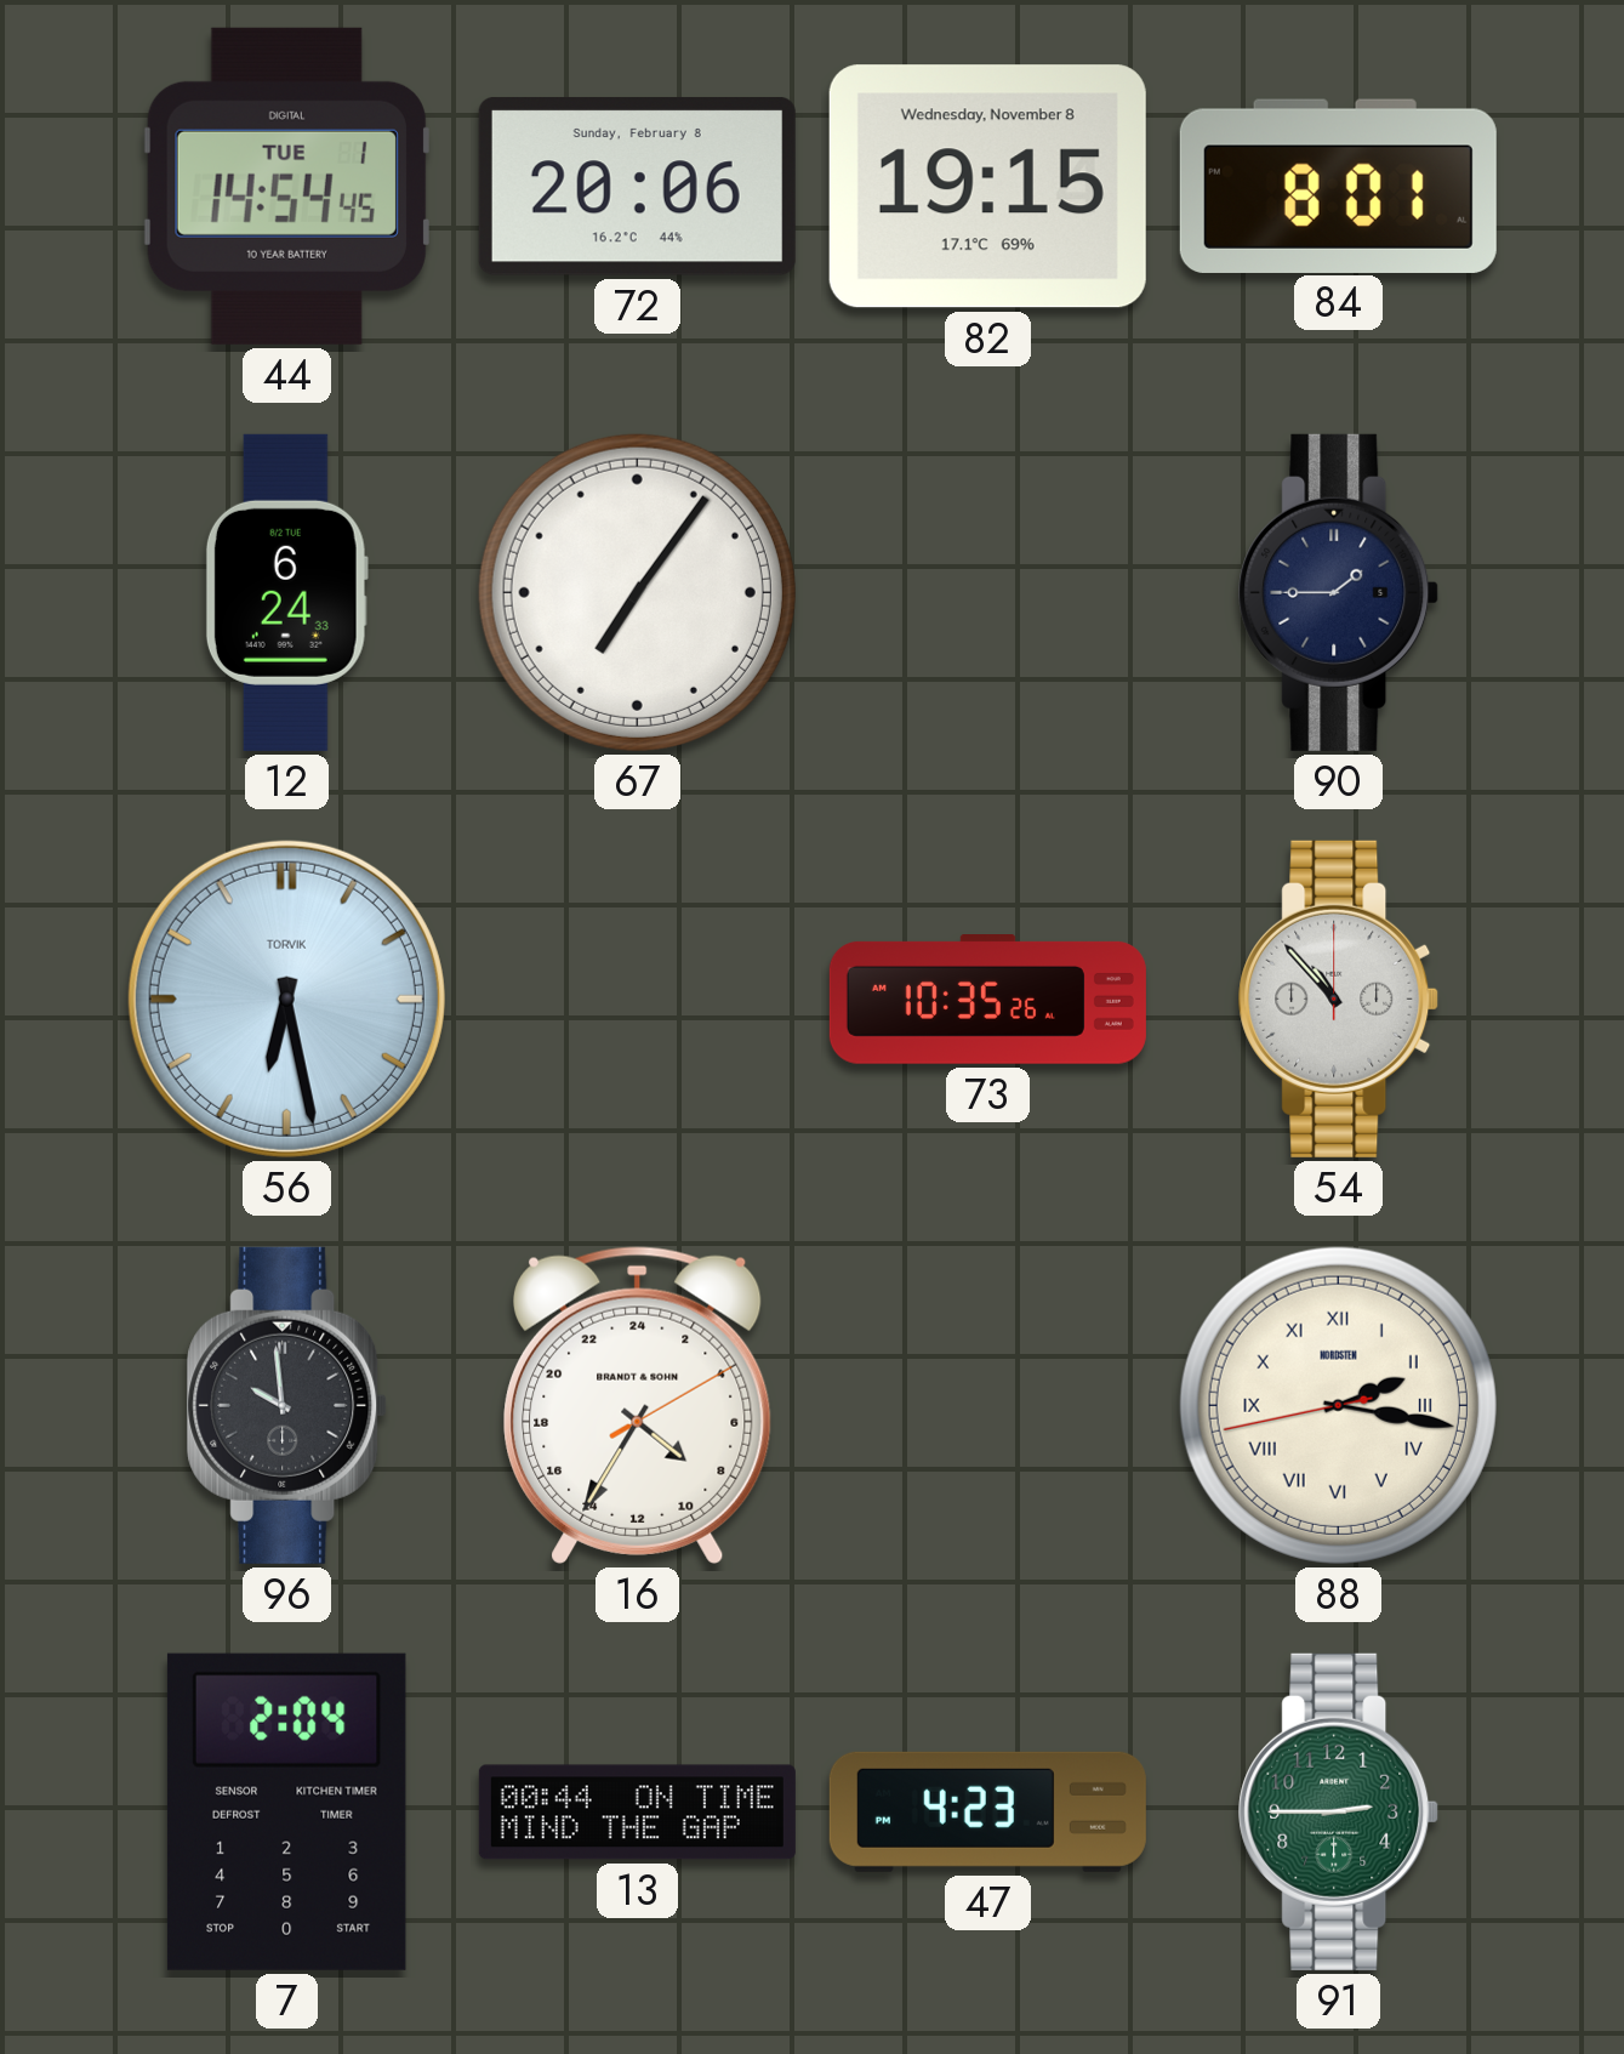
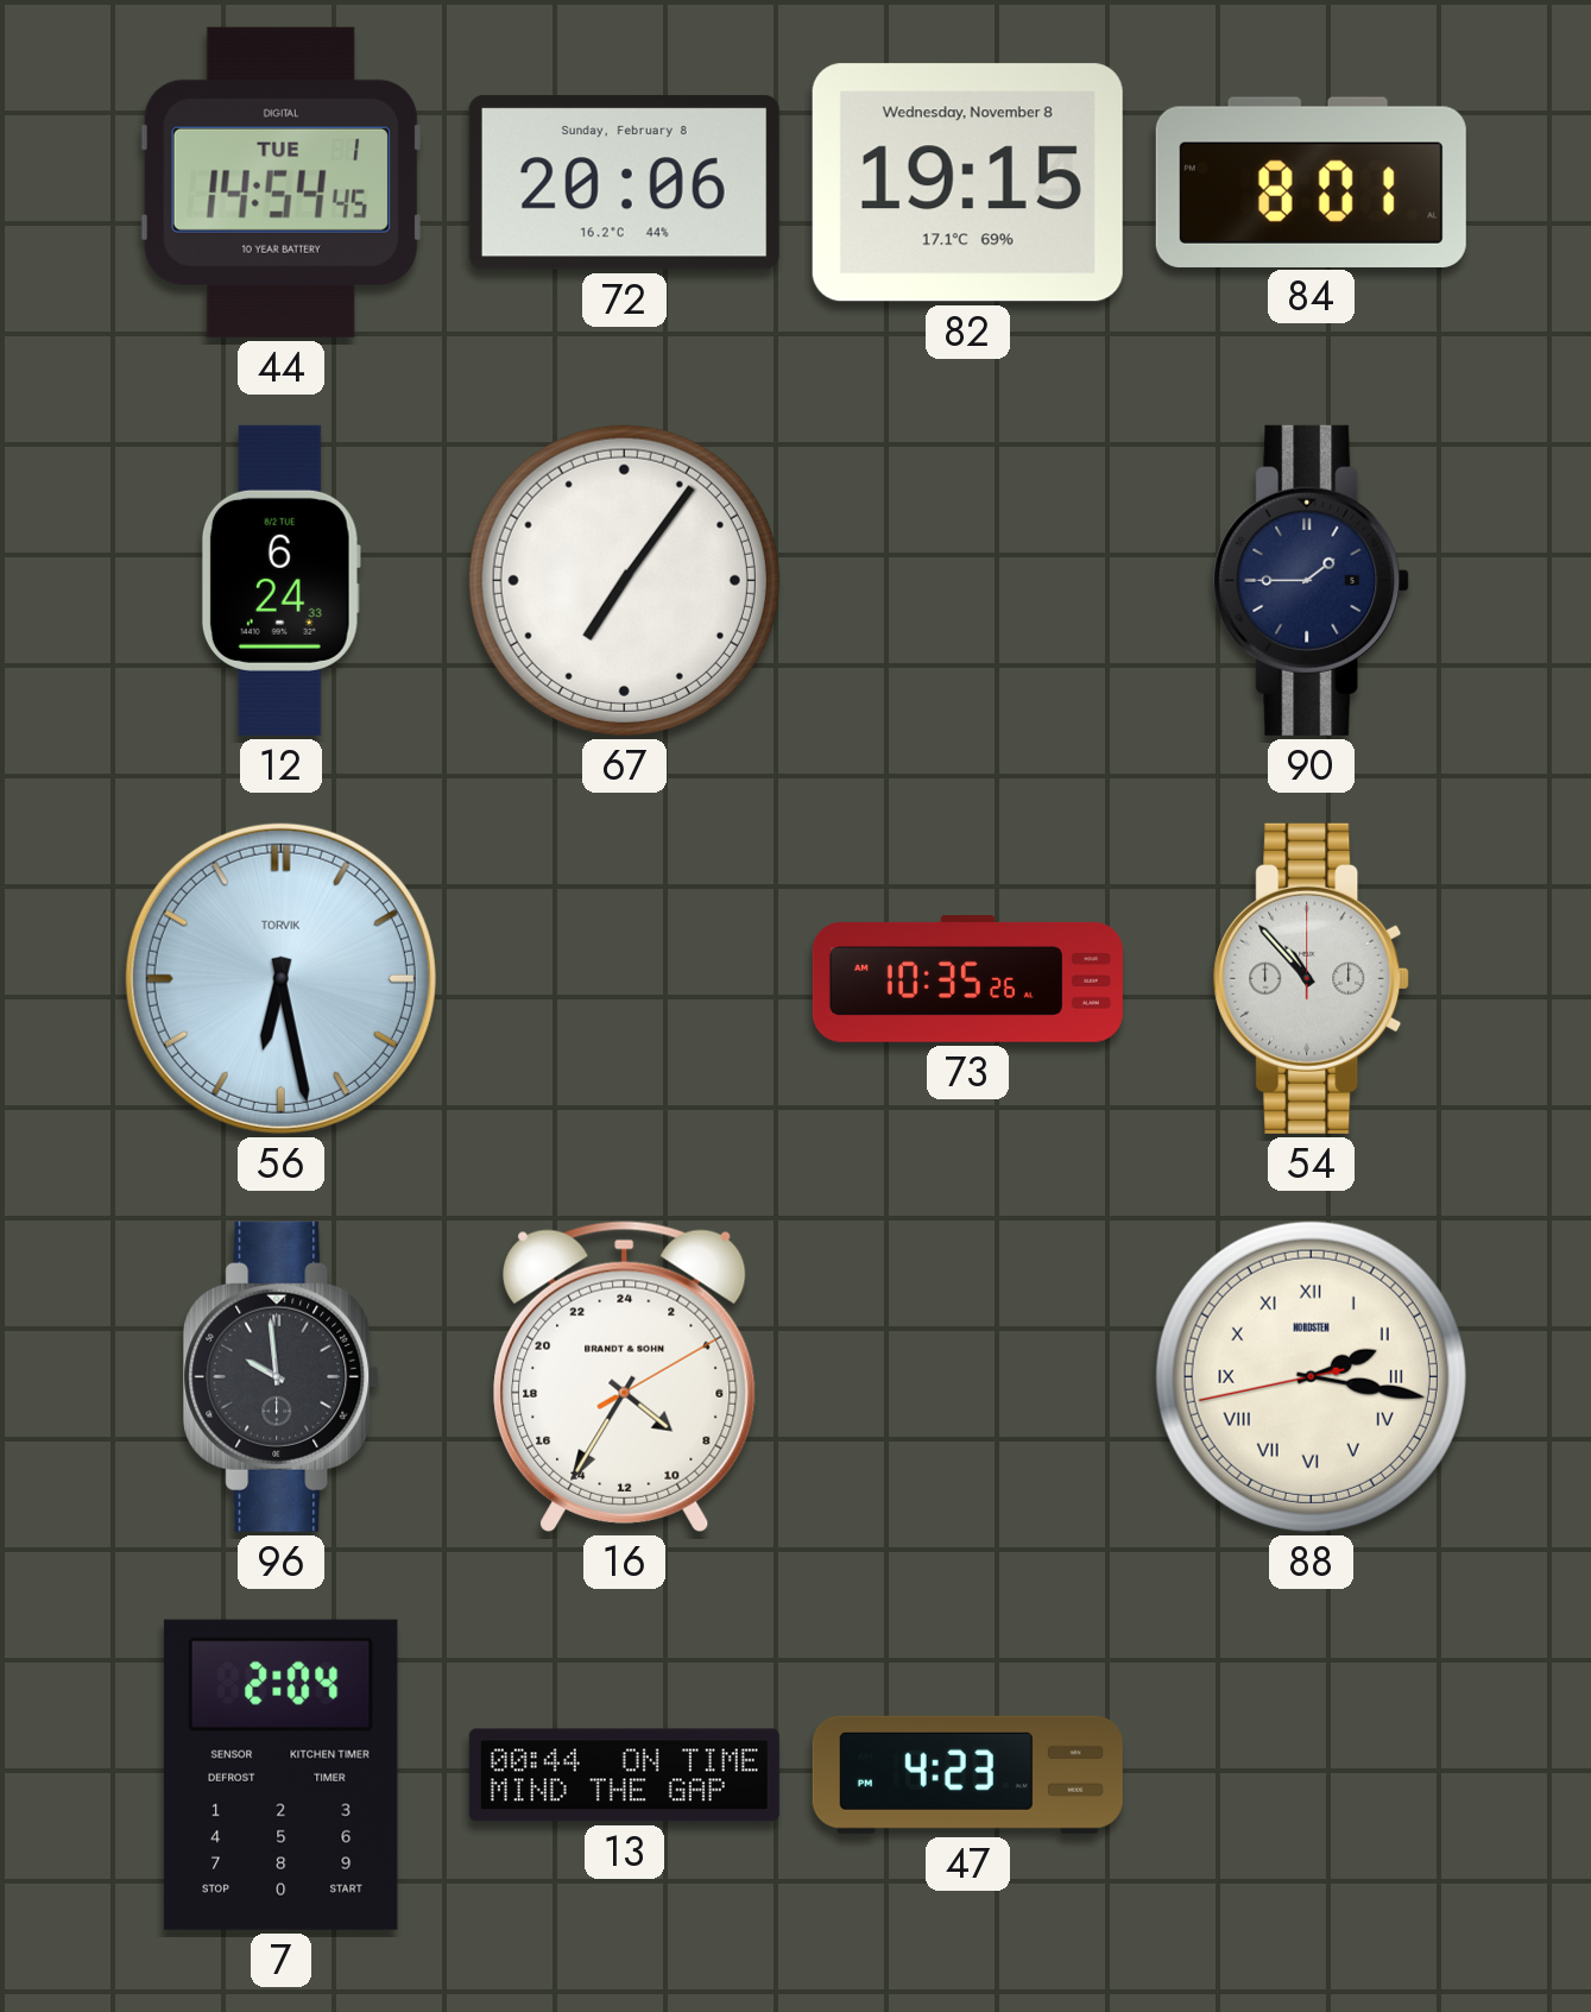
91: 2:45 -> none (1339, 1811)
